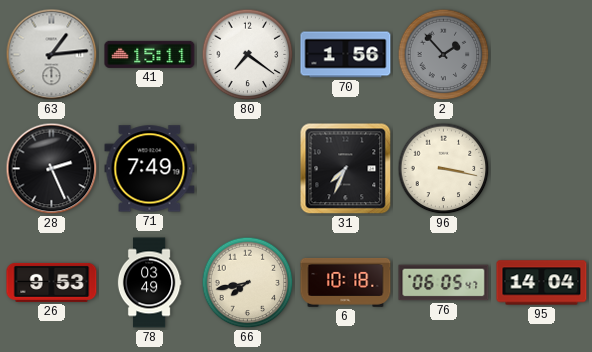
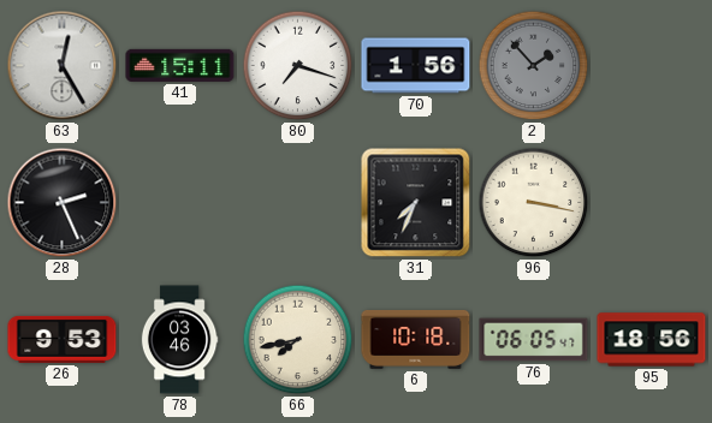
63: 1:14 -> 12:25 (63, 66)
80: 7:21 -> 7:18 (298, 66)
71: 7:49 -> none (150, 169)
78: 03:49 -> 03:46 (179, 340)
95: 14:04 -> 18:56 (652, 340)
